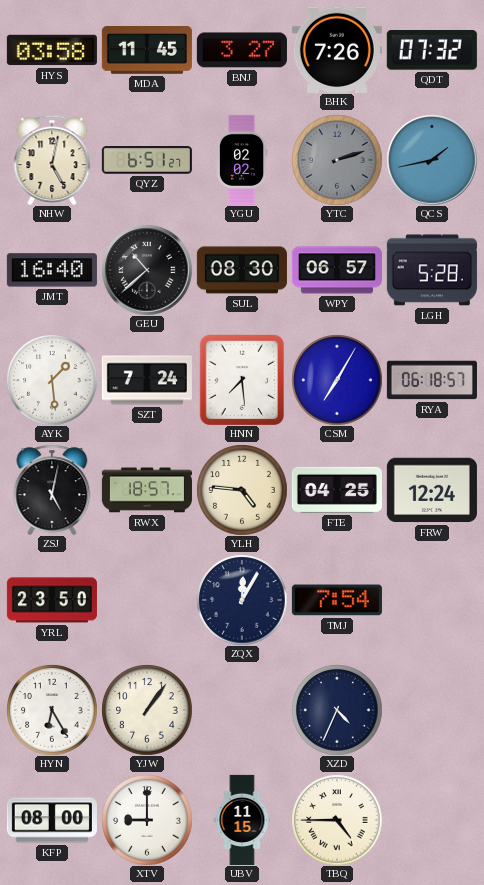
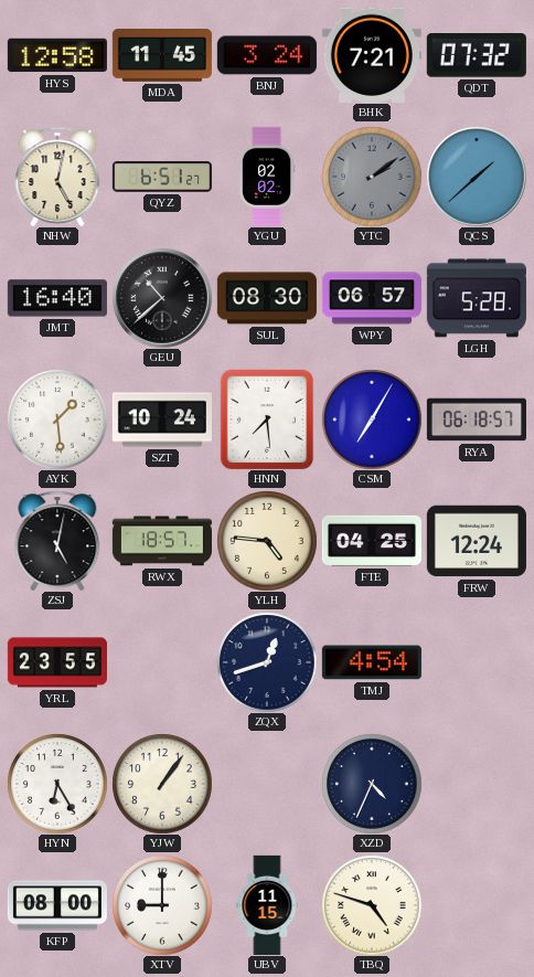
HYS: 03:58 -> 12:58 (57, 55)
BNJ: 3:27 -> 3:24 (267, 55)
BHK: 7:26 -> 7:21 (372, 54)
YTC: 2:12 -> 2:09 (372, 177)
QCS: 1:43 -> 1:38 (477, 177)
SZT: 7:24 -> 10:24 (162, 420)
YRL: 23:50 -> 23:55 (57, 662)
ZQX: 12:05 -> 12:42 (267, 662)
TMJ: 7:54 -> 4:54 (372, 662)
TBQ: 4:45 -> 4:48 (372, 905)
